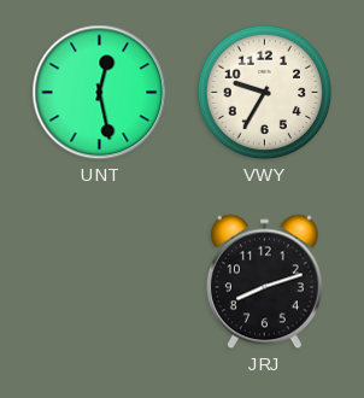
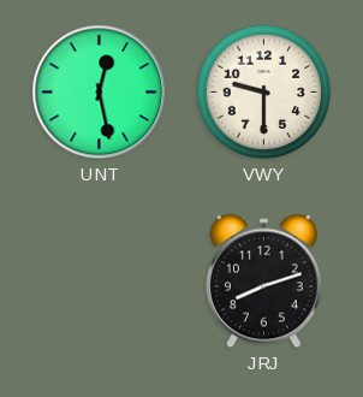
VWY: 9:35 -> 9:30 (264, 93)
